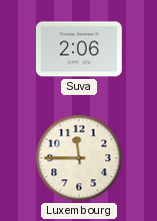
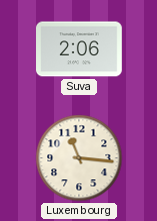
Luxembourg: 11:45 -> 11:16 (79, 158)
